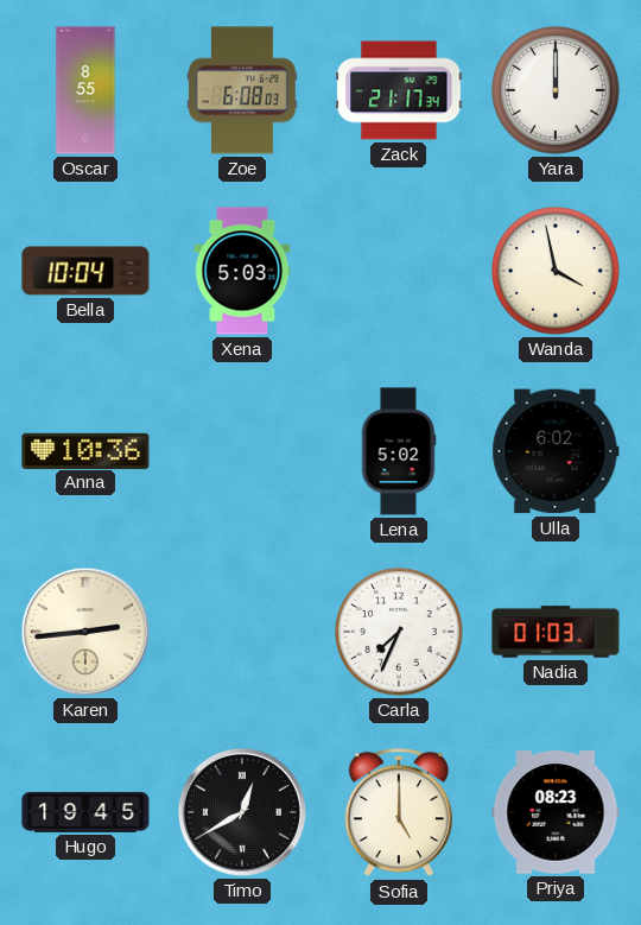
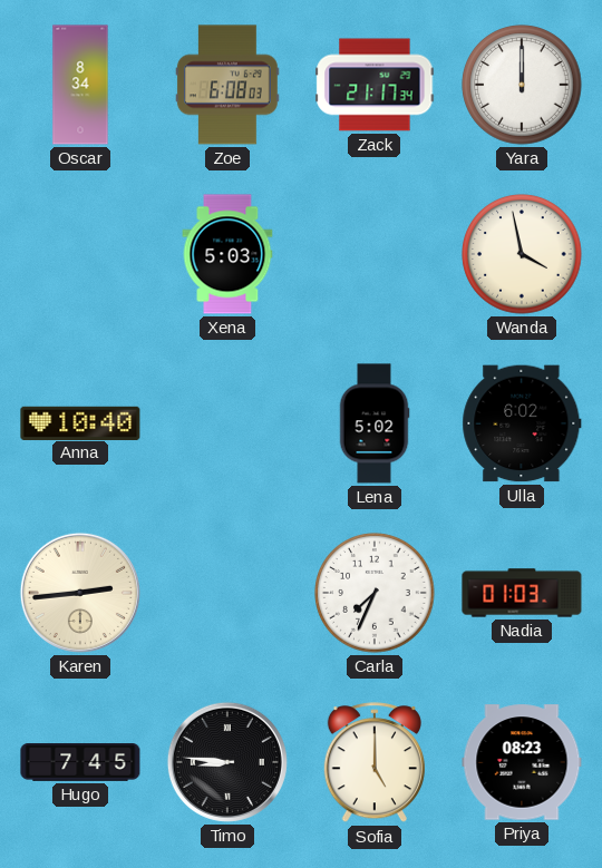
Oscar: 8:55 -> 8:34 (80, 85)
Bella: 10:04 -> none (85, 271)
Anna: 10:36 -> 10:40 (80, 422)
Hugo: 19:45 -> 7:45 (80, 763)
Timo: 12:40 -> 8:46 (227, 762)
